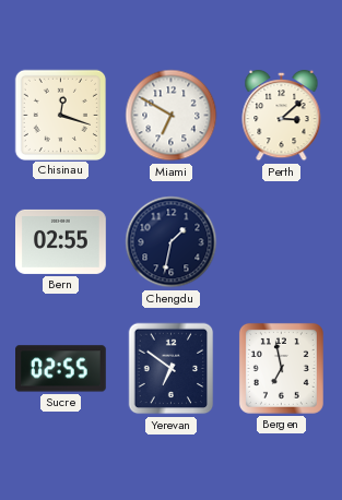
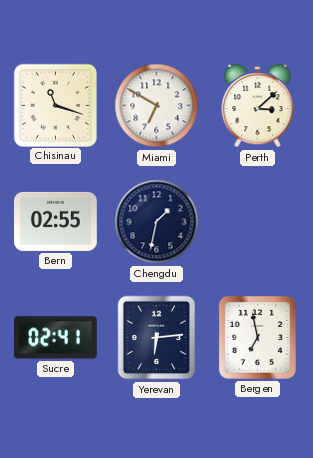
Chisinau: 12:18 -> 11:18 (55, 105)
Sucre: 02:55 -> 02:41 (56, 338)
Yerevan: 6:51 -> 6:14 (157, 338)
